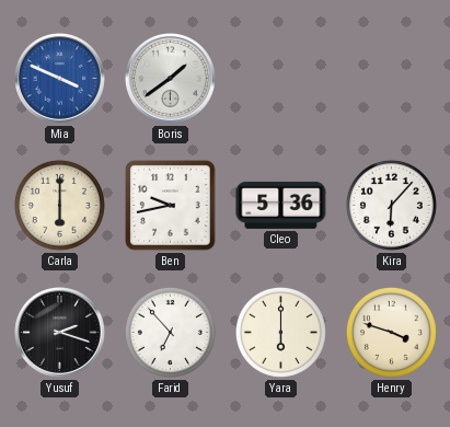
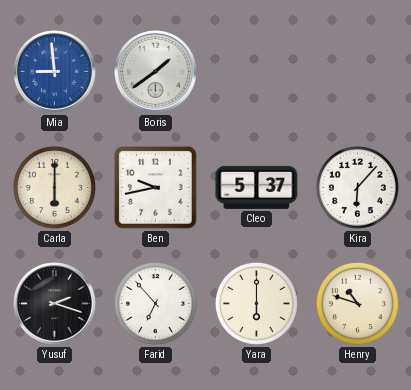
Mia: 3:49 -> 8:59 (55, 72)
Cleo: 5:36 -> 5:37 (257, 187)
Henry: 3:48 -> 10:48 (357, 303)
